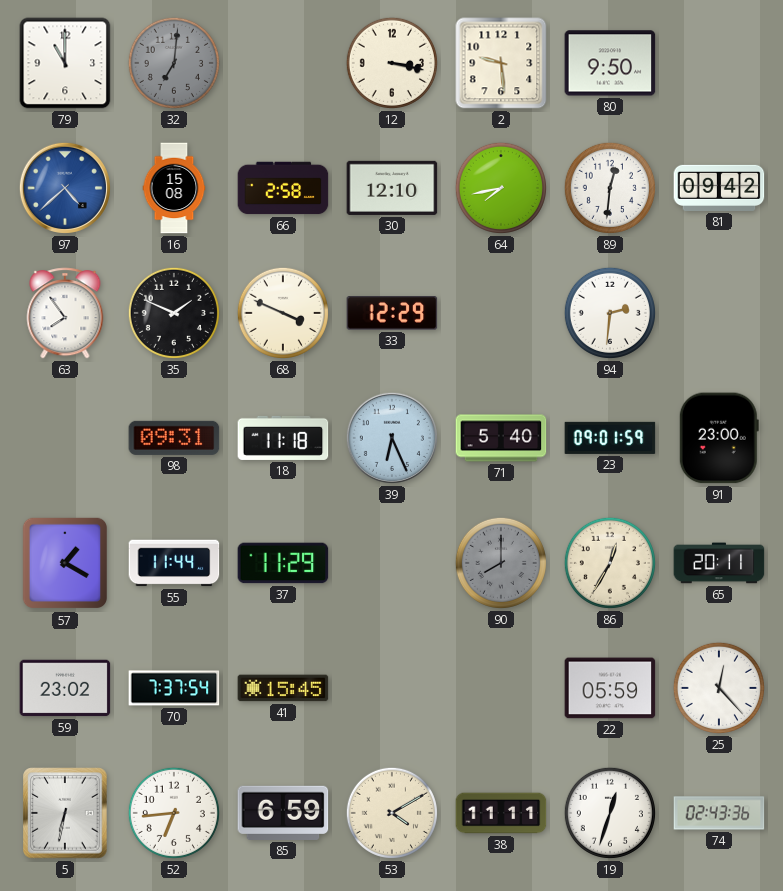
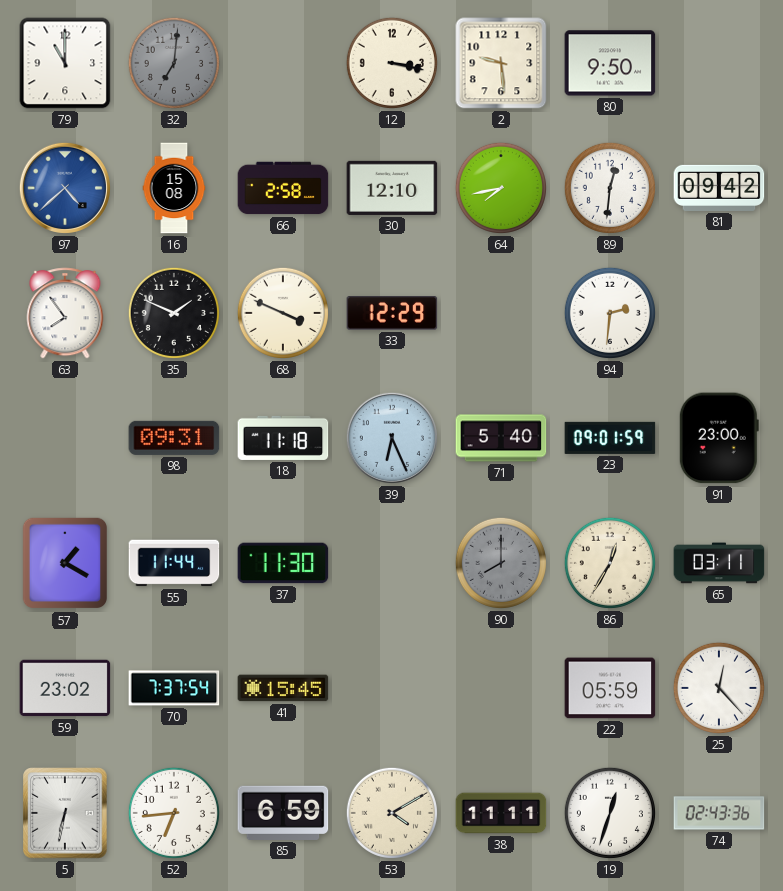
37: 11:29 -> 11:30 (283, 563)
65: 20:11 -> 03:11 (719, 563)
